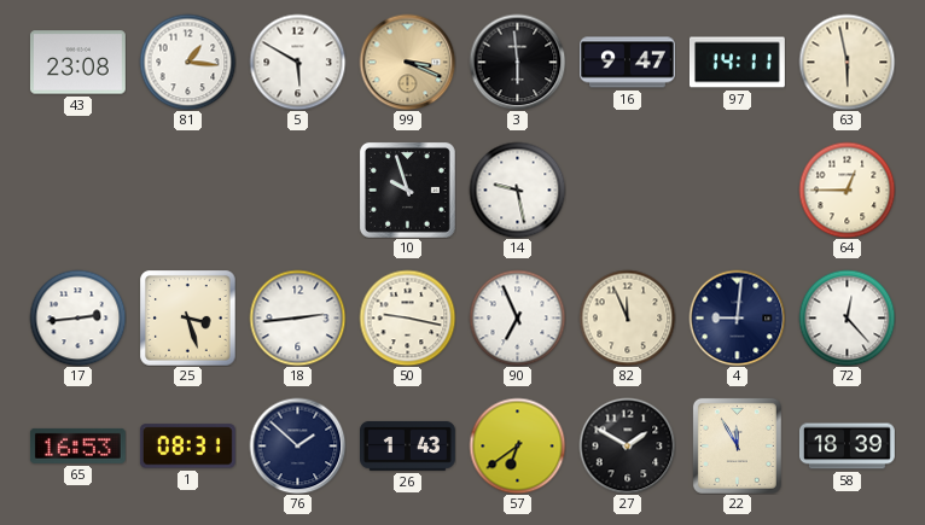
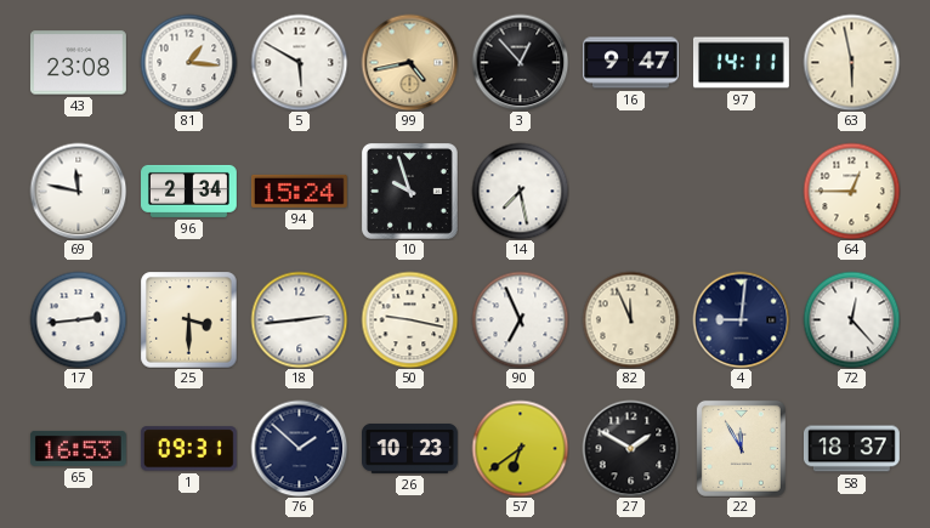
99: 3:19 -> 4:43 (409, 62)
3: 5:59 -> 12:53 (520, 62)
69: none -> 11:47 (78, 191)
96: none -> 2:34 (189, 191)
94: none -> 15:24 (299, 191)
14: 9:28 -> 7:28 (520, 191)
25: 3:27 -> 3:30 (188, 319)
1: 08:31 -> 09:31 (188, 449)
26: 1:43 -> 10:23 (410, 448)
58: 18:39 -> 18:37 (852, 449)
